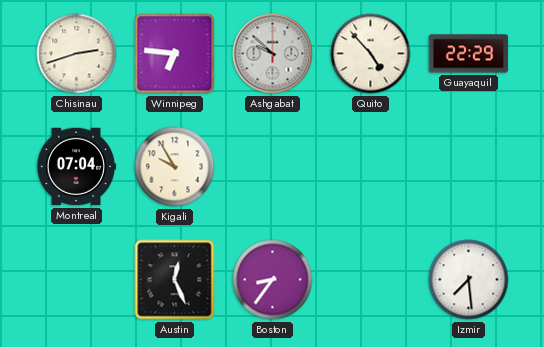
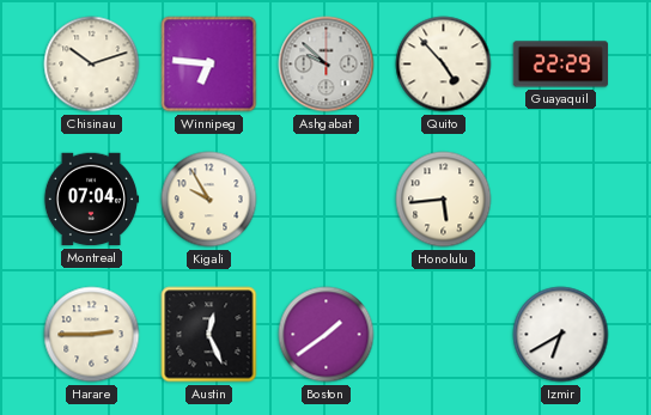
Chisinau: 2:42 -> 10:12 (92, 65)
Honolulu: none -> 5:44 (444, 200)
Harare: none -> 2:45 (92, 335)
Boston: 8:36 -> 1:39 (327, 335)
Izmir: 7:29 -> 6:40 (561, 335)
